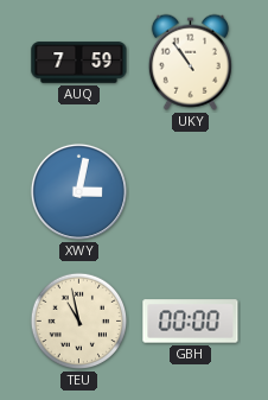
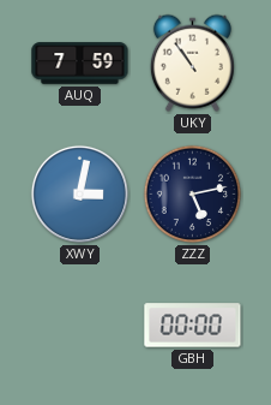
ZZZ: none -> 5:13 (193, 195)
TEU: 10:58 -> none (79, 322)
